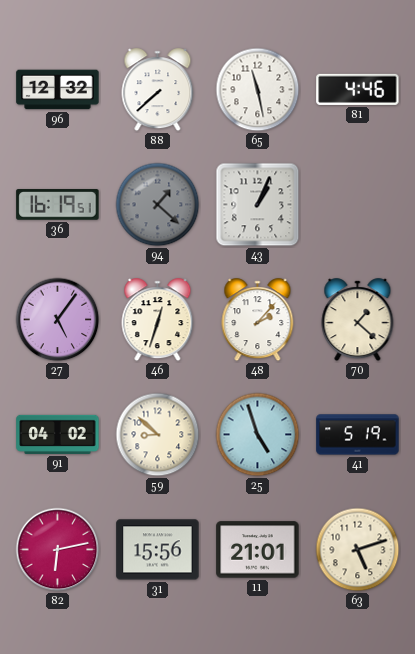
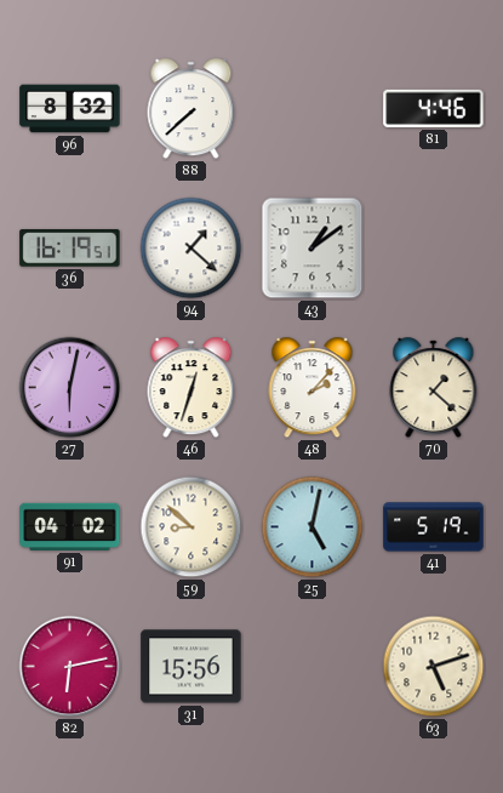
96: 12:32 -> 8:32 (70, 109)
65: 11:28 -> none (258, 90)
94 dial: grey -> white (192, 249)
43: 1:04 -> 1:09 (313, 249)
27: 5:06 -> 6:02 (70, 388)
25: 4:57 -> 5:02 (313, 527)
11: 21:01 -> none (258, 550)
